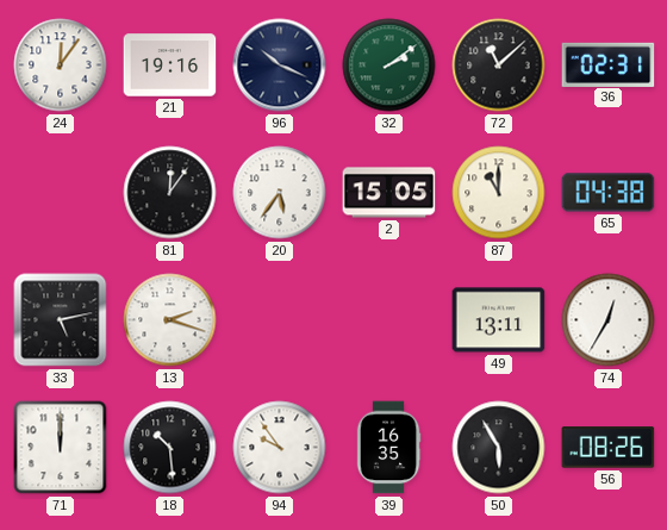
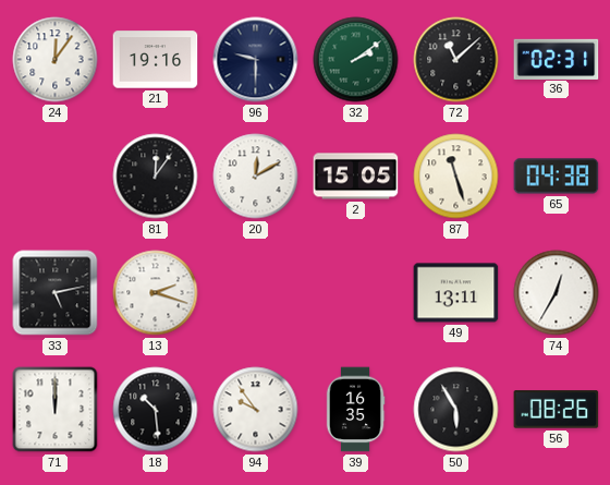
96: 10:19 -> 9:30 (256, 60)
20: 5:36 -> 12:10 (256, 177)
87: 11:00 -> 11:27 (456, 177)
